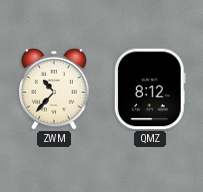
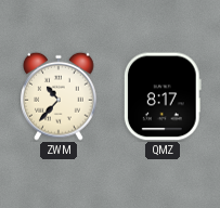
QMZ: 8:12 -> 8:17 (163, 96)
